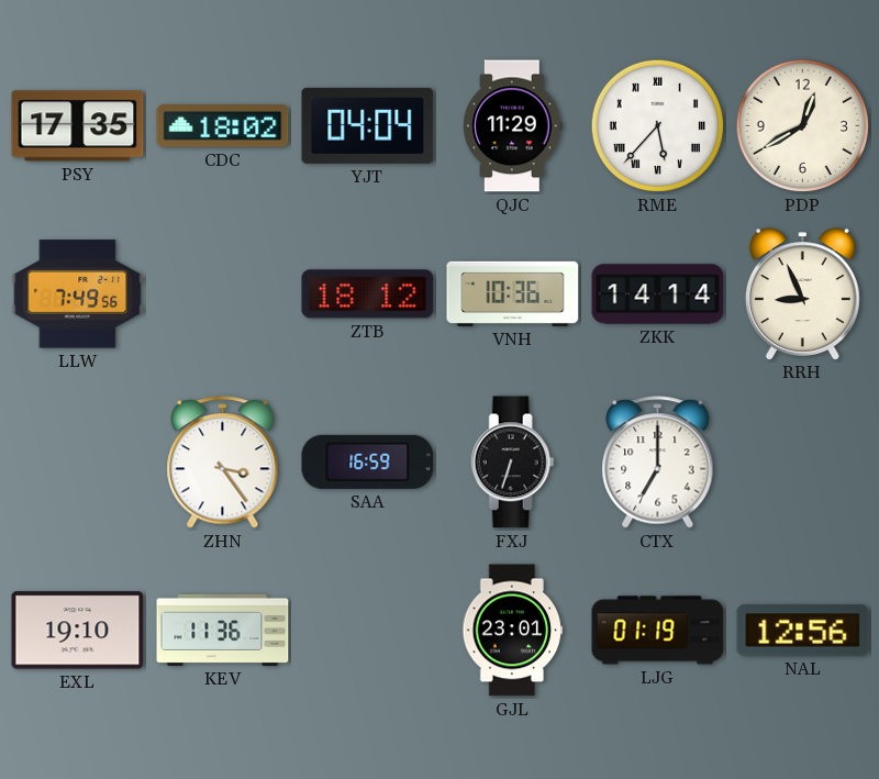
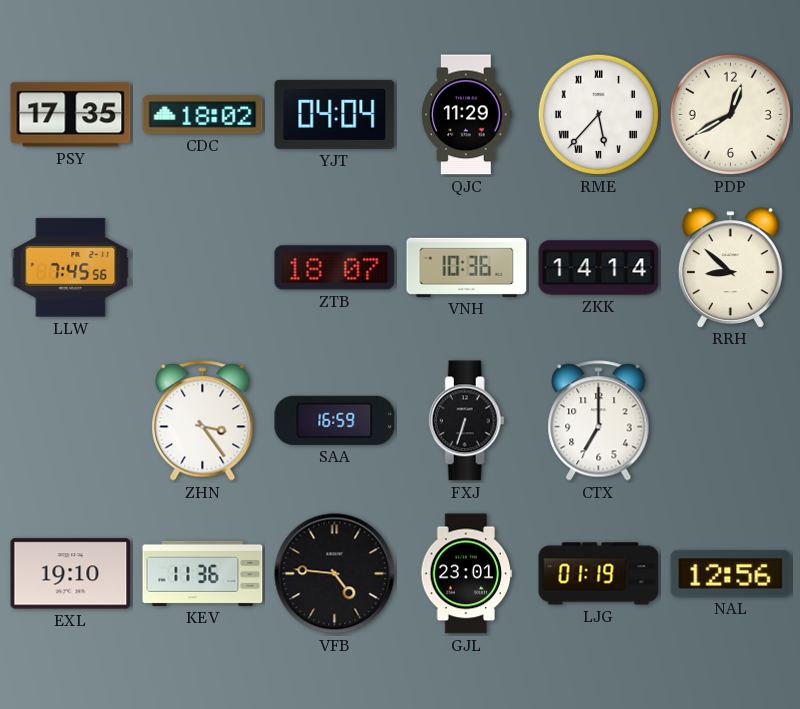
LLW: 7:49 -> 7:45 (71, 268)
ZTB: 18:12 -> 18:07 (335, 268)
RRH: 8:56 -> 8:52 (730, 267)
VFB: none -> 4:46 (335, 574)
